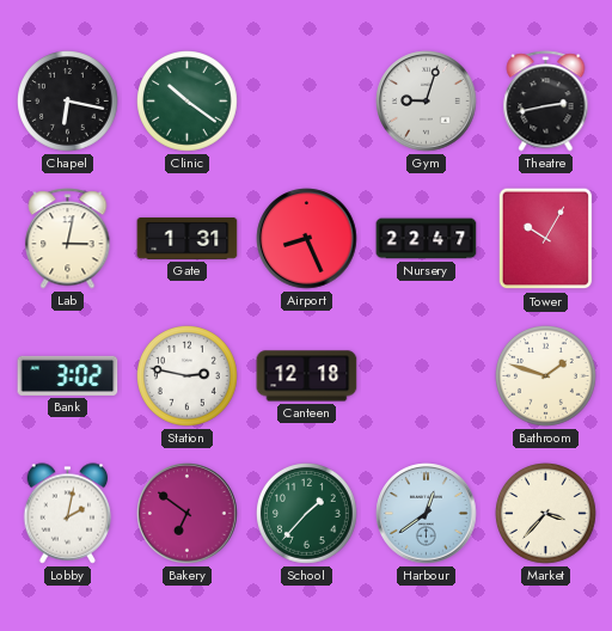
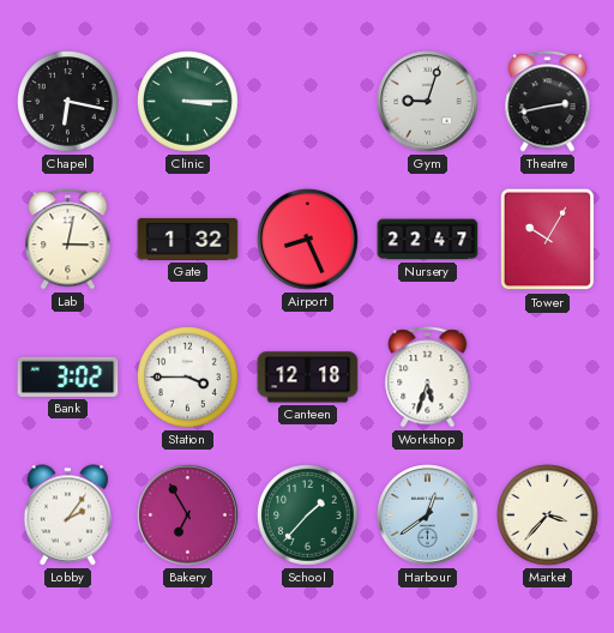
Clinic: 10:21 -> 3:15 (188, 102)
Gate: 1:31 -> 1:32 (188, 239)
Station: 2:47 -> 3:45 (188, 378)
Workshop: none -> 5:33 (428, 378)
Bathroom: 1:48 -> none (546, 376)
Lobby: 2:02 -> 2:06 (68, 516)
Bakery: 6:51 -> 6:55 (188, 516)
